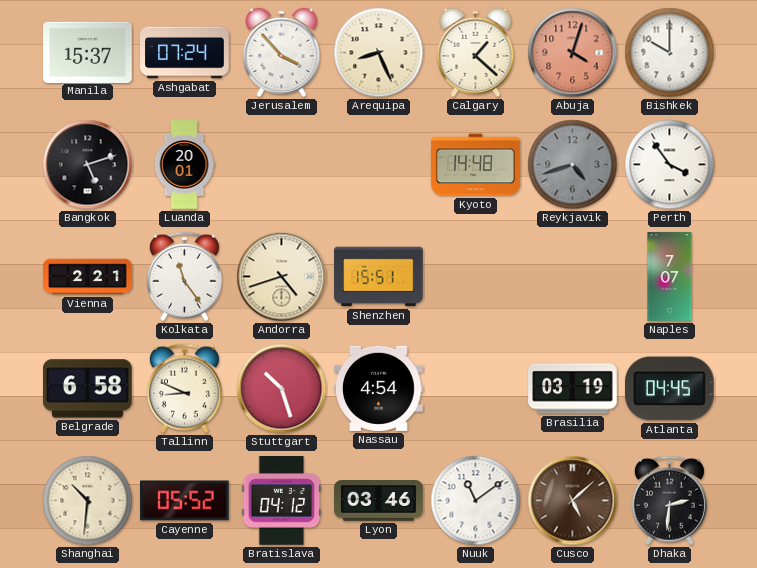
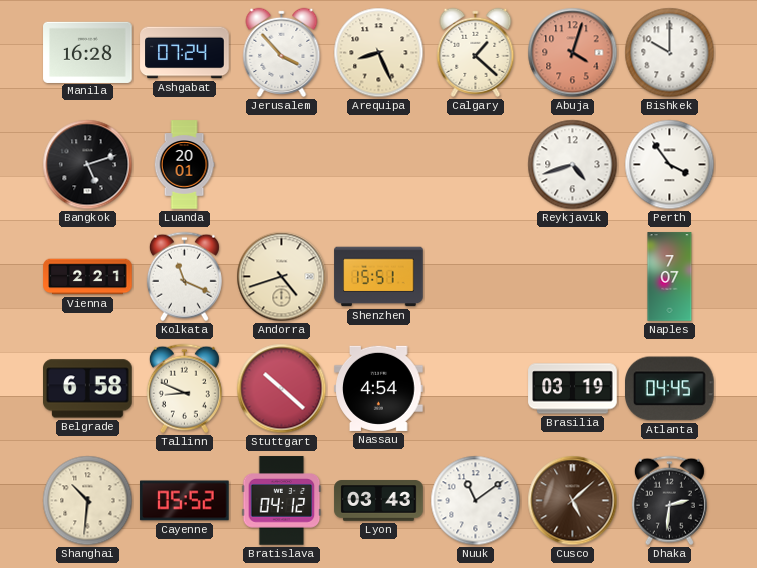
Manila: 15:37 -> 16:28 (88, 52)
Kyoto: 14:48 -> none (476, 165)
Reykjavik dial: grey -> white (573, 165)
Kolkata: 11:24 -> 11:19 (184, 277)
Stuttgart: 10:27 -> 10:22 (282, 389)
Lyon: 03:46 -> 03:43 (379, 501)
